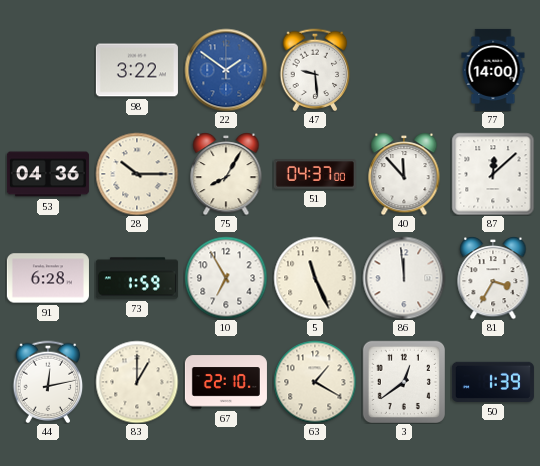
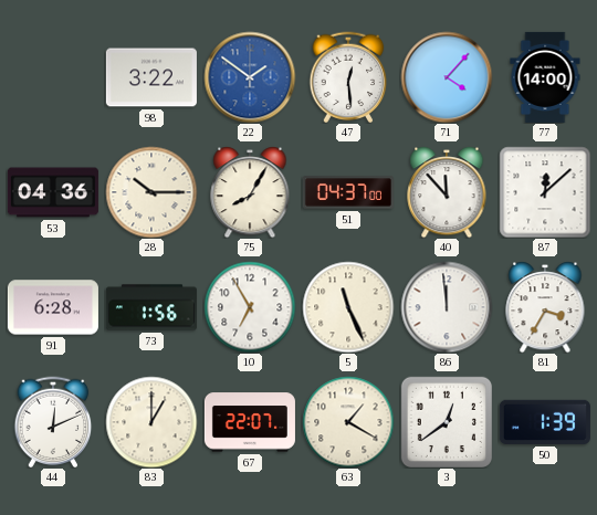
47: 9:29 -> 12:29 (348, 77)
71: none -> 4:07 (447, 77)
73: 1:59 -> 1:56 (151, 307)
44: 12:13 -> 12:11 (53, 422)
67: 22:10 -> 22:07 (250, 422)
